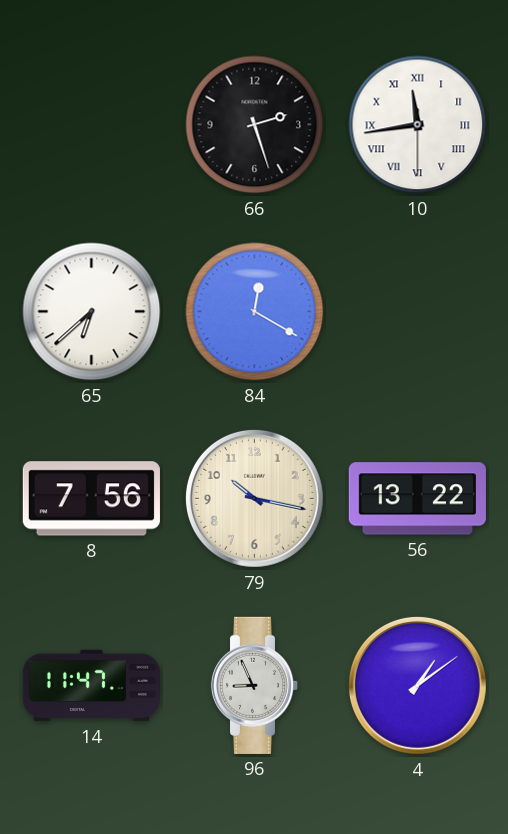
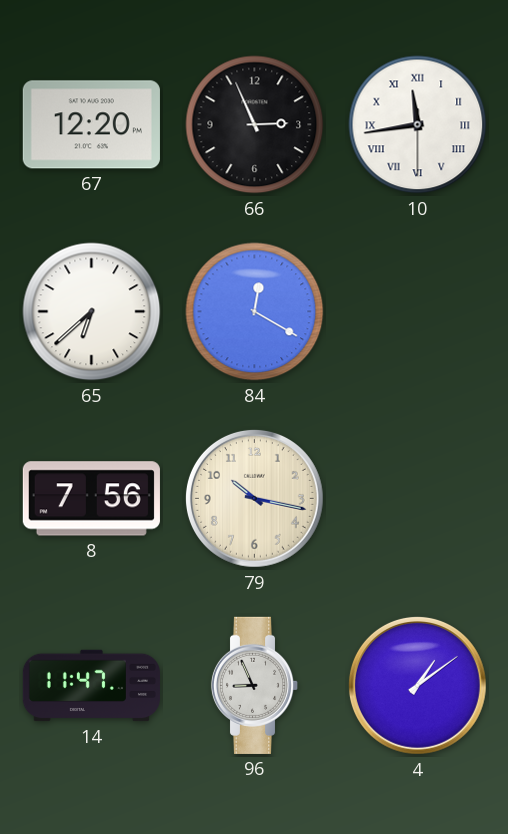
67: none -> 12:20 (91, 125)
66: 2:27 -> 2:56 (255, 125)
56: 13:22 -> none (417, 499)
